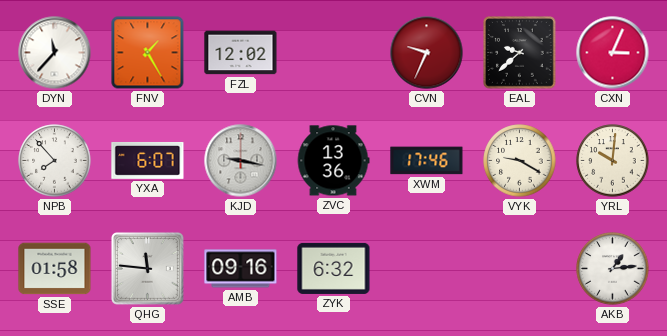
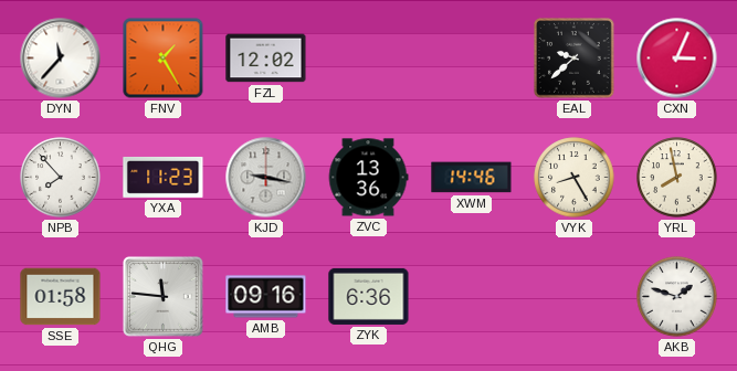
CVN: 9:34 -> none (427, 53)
YXA: 6:07 -> 11:23 (164, 177)
XWM: 17:46 -> 14:46 (472, 178)
VYK: 9:20 -> 8:25 (575, 178)
YRL: 10:01 -> 7:58 (677, 178)
ZYK: 6:32 -> 6:36 (369, 296)
AKB: 1:14 -> 1:48 (677, 297)
